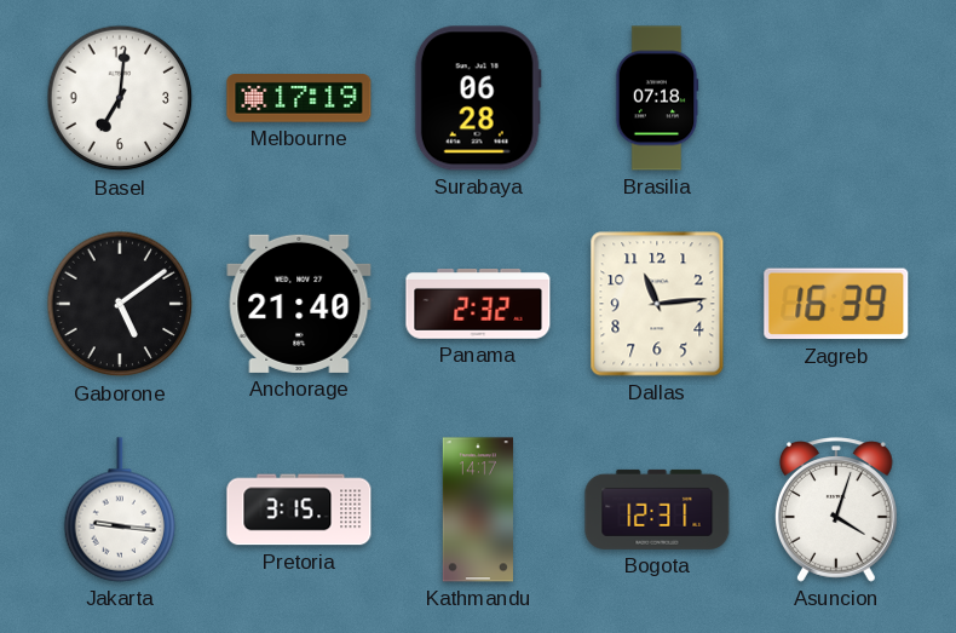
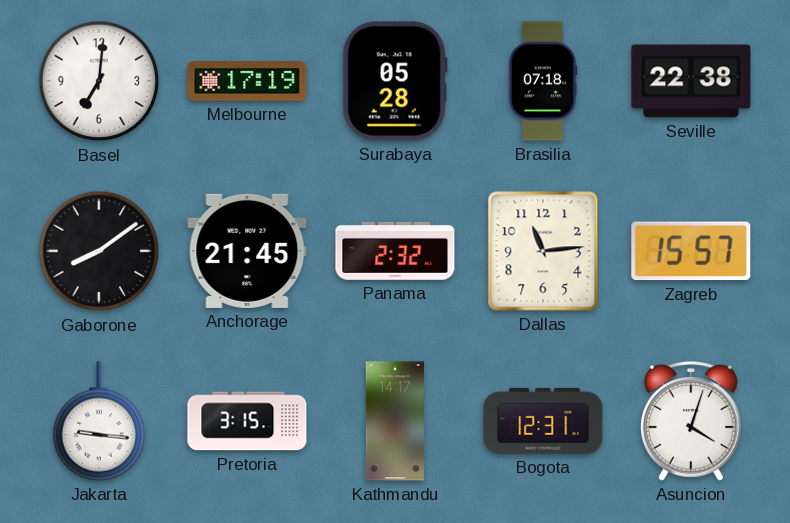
Surabaya: 06:28 -> 05:28 (395, 81)
Seville: none -> 22:38 (691, 81)
Gaborone: 5:09 -> 8:09 (99, 251)
Anchorage: 21:40 -> 21:45 (247, 251)
Zagreb: 16:39 -> 15:57 (691, 251)
